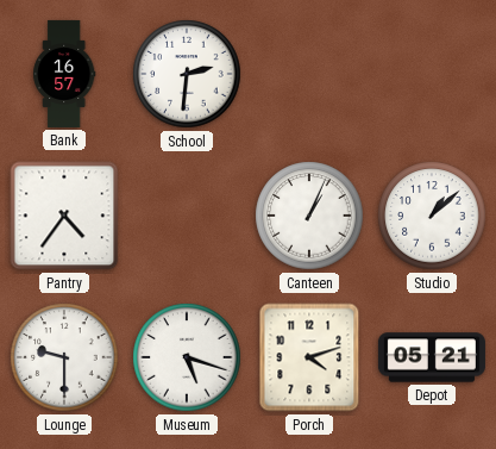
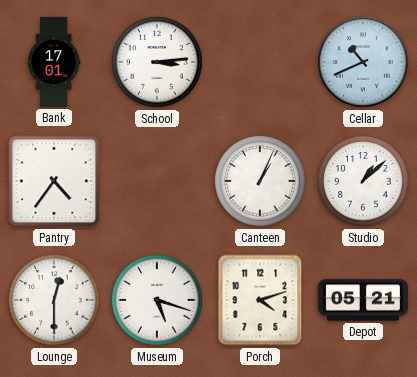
Bank: 16:57 -> 17:01 (54, 62)
School: 2:31 -> 3:14 (157, 62)
Cellar: none -> 10:41 (363, 62)
Lounge: 9:30 -> 12:30 (54, 300)
